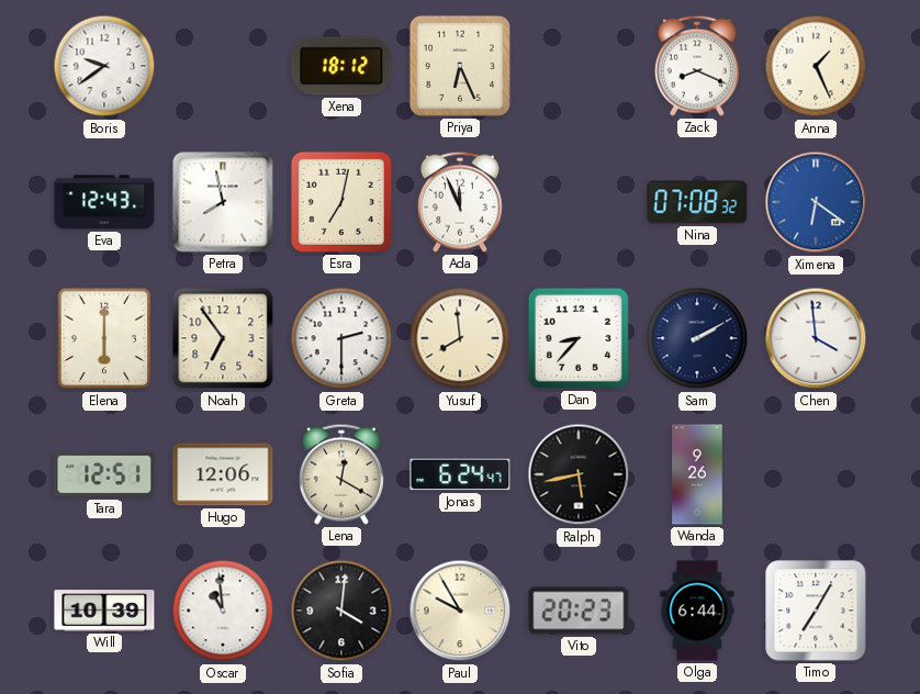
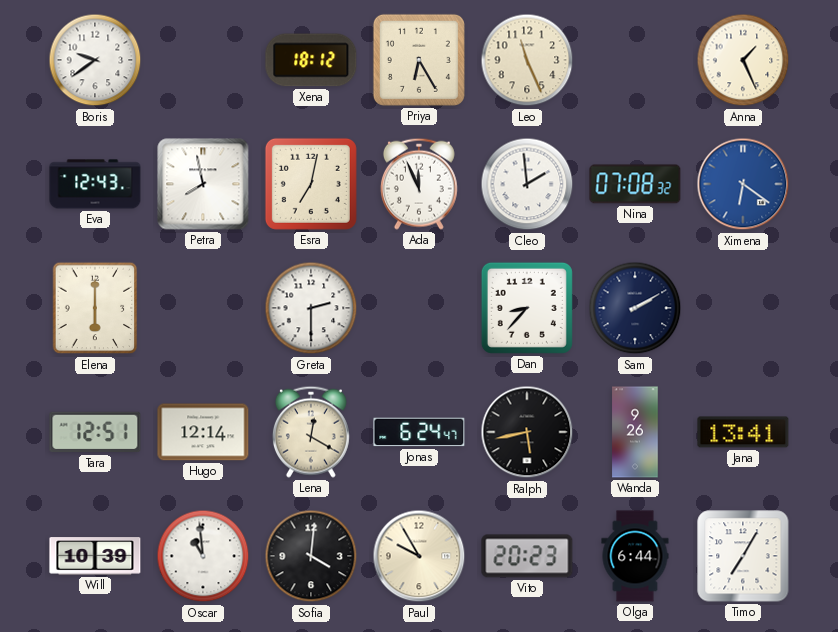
Priya: 6:26 -> 6:25 (419, 60)
Leo: none -> 11:26 (527, 60)
Zack: 8:19 -> none (697, 66)
Cleo: none -> 1:59 (527, 184)
Noah: 6:54 -> none (223, 338)
Yusuf: 7:59 -> none (460, 338)
Chen: 3:59 -> none (816, 338)
Hugo: 12:06 -> 12:14 (203, 432)
Jana: none -> 13:41 (743, 432)
